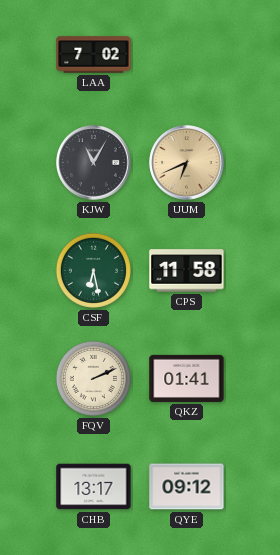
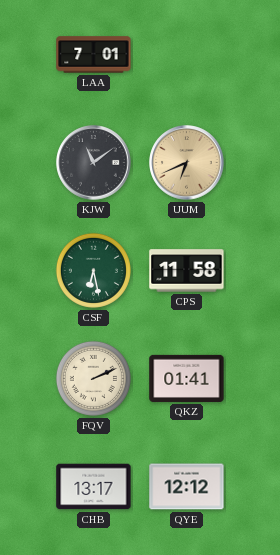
LAA: 7:02 -> 7:01 (94, 55)
KJW: 11:05 -> 11:09 (94, 163)
QYE: 09:12 -> 12:12 (187, 487)
